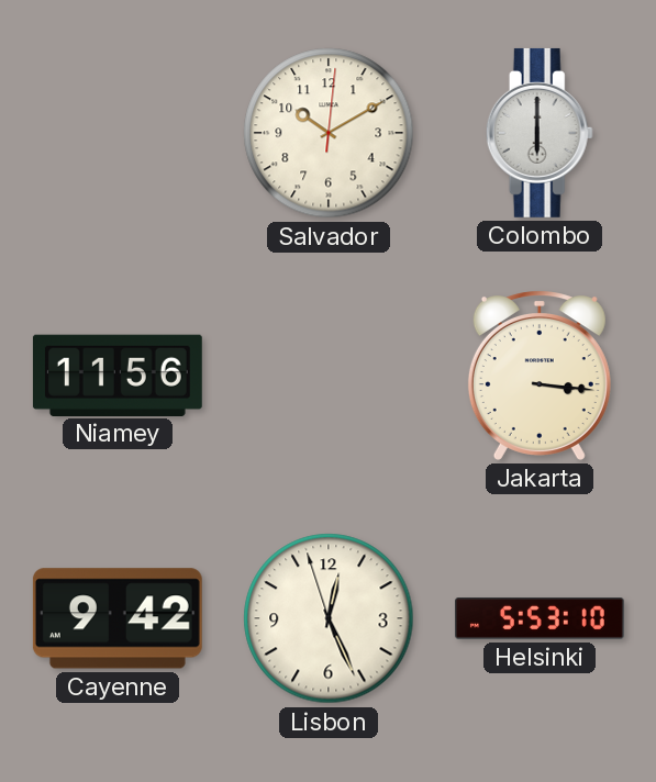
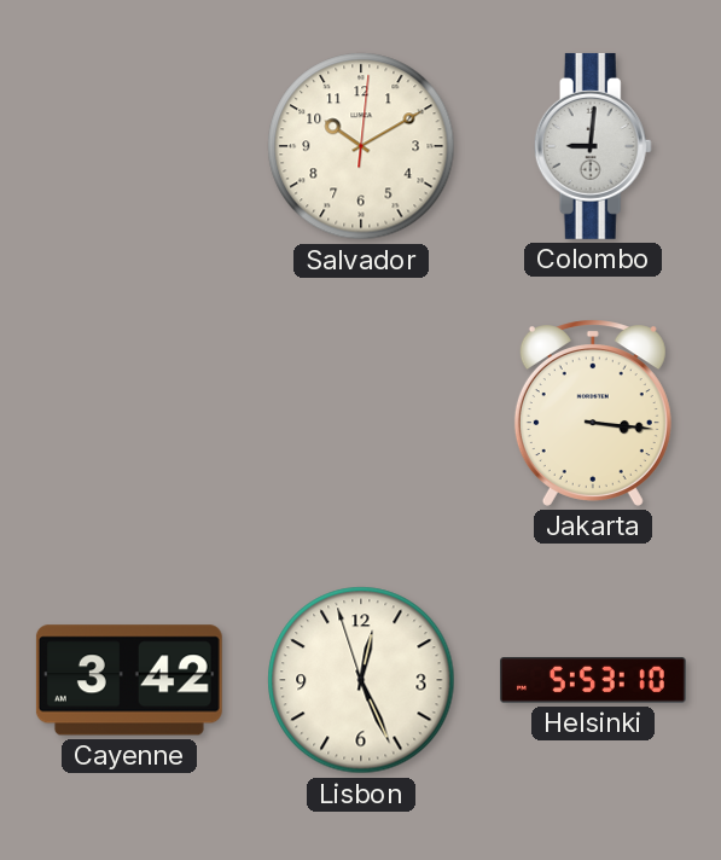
Colombo: 6:00 -> 9:01 (593, 146)
Niamey: 11:56 -> none (118, 375)
Cayenne: 9:42 -> 3:42 (129, 680)
